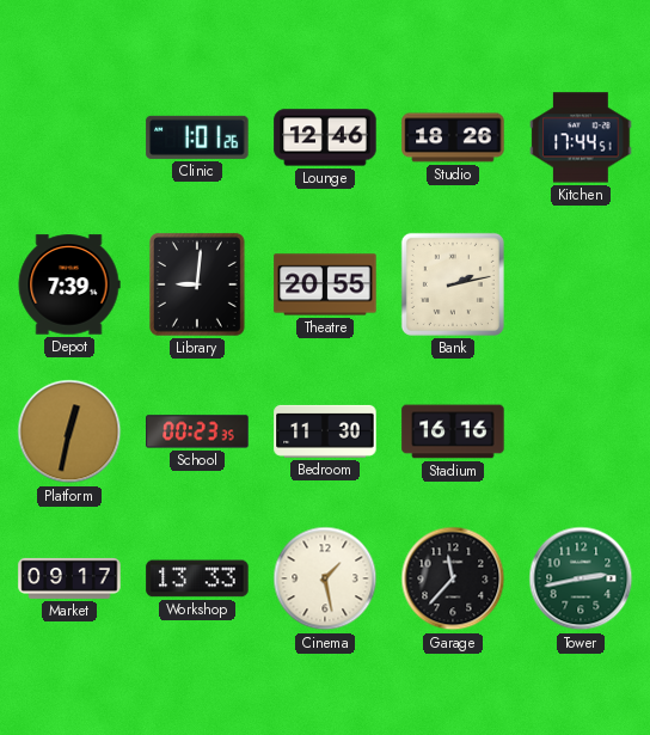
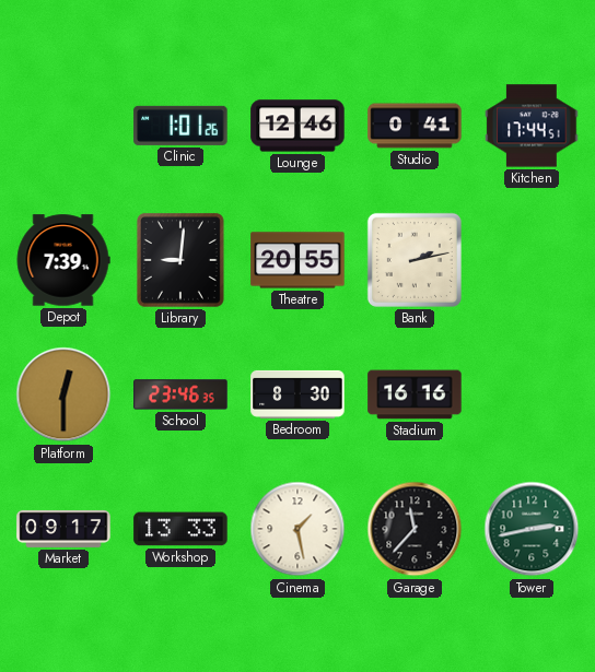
Studio: 18:26 -> 0:41 (415, 126)
Platform: 12:32 -> 12:30 (63, 394)
School: 00:23 -> 23:46 (180, 394)
Bedroom: 11:30 -> 8:30 (297, 394)
